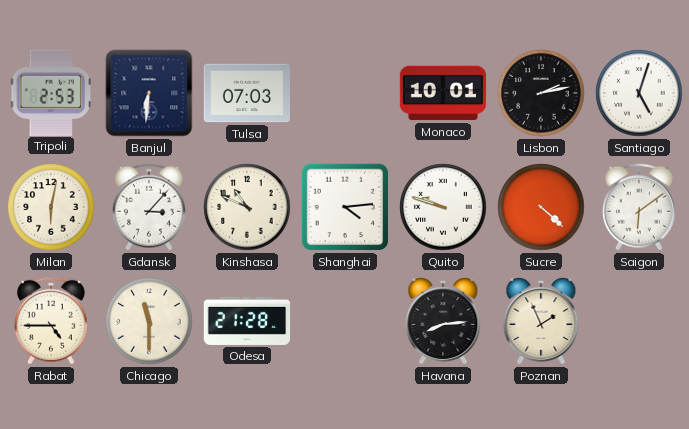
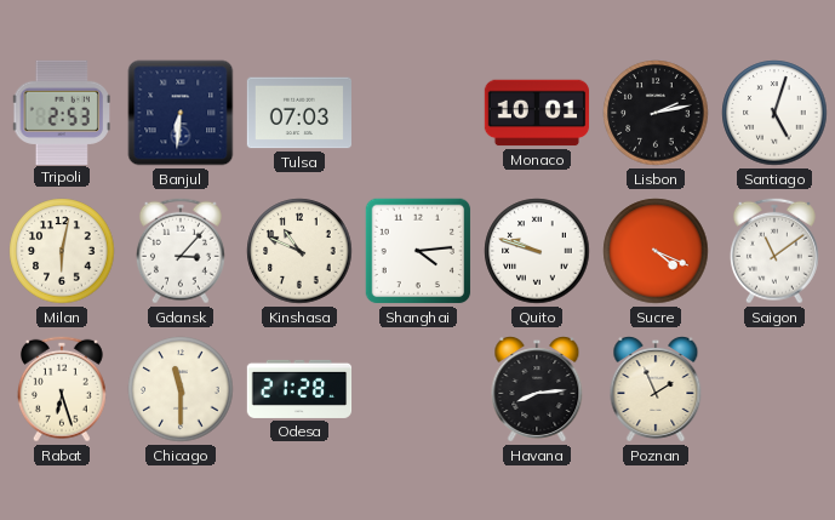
Sucre: 4:22 -> 4:19 (656, 251)
Saigon: 6:09 -> 11:09 (774, 251)
Rabat: 4:45 -> 6:27 (62, 389)
